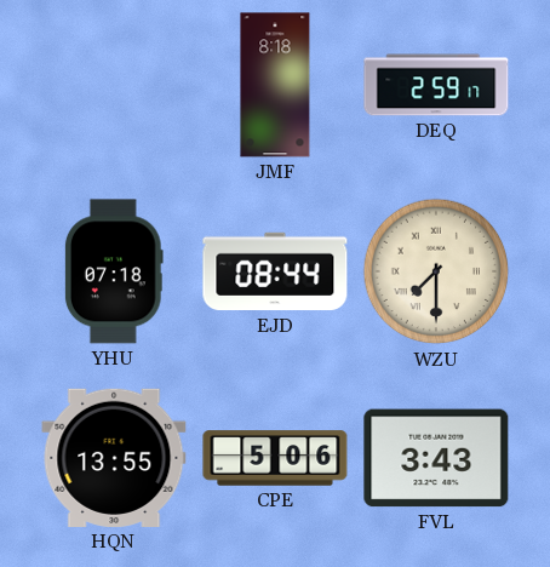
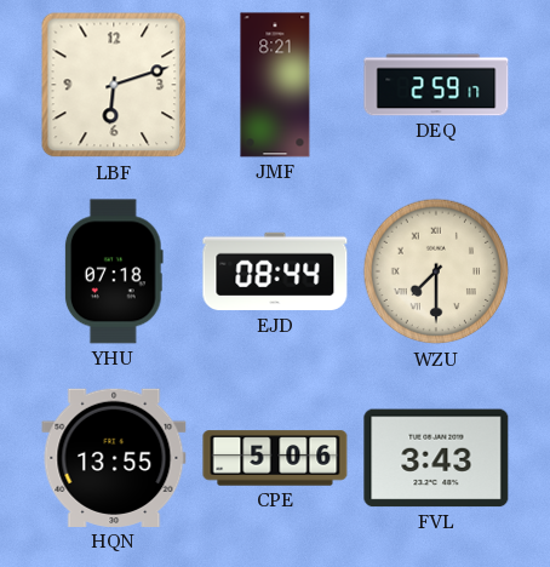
LBF: none -> 6:12 (114, 85)
JMF: 8:18 -> 8:21 (275, 85)
